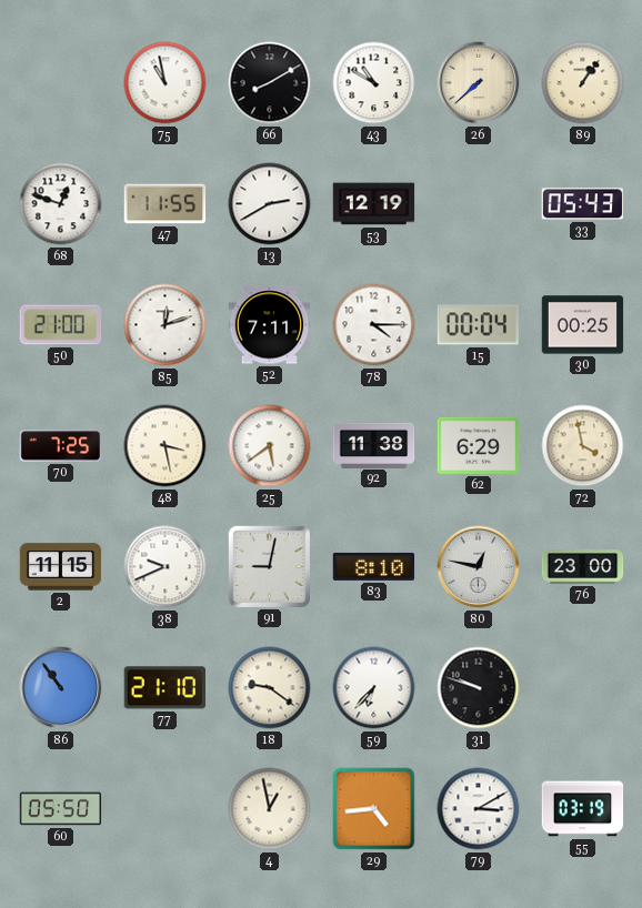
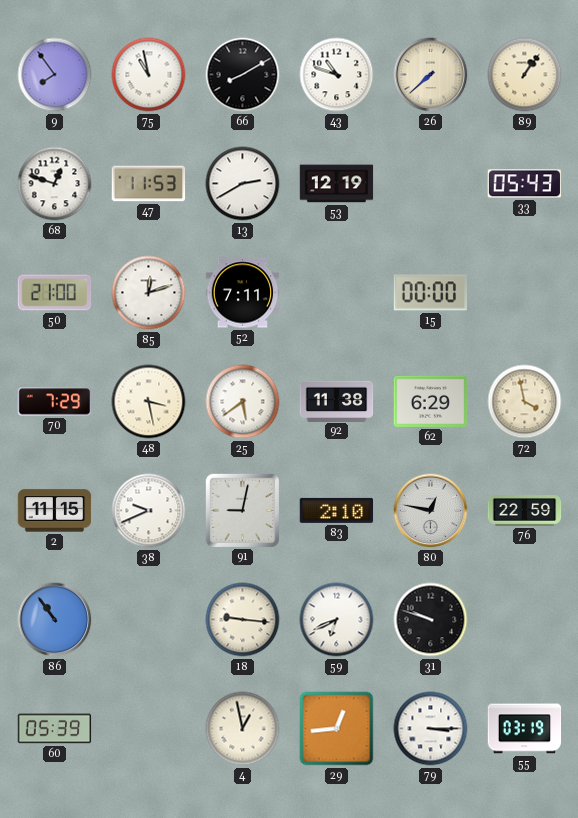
9: none -> 7:54 (55, 75)
43: 10:50 -> 10:48 (337, 75)
47: 11:55 -> 11:53 (149, 184)
78: 4:15 -> none (374, 325)
15: 00:04 -> 00:00 (430, 293)
30: 00:25 -> none (583, 325)
70: 7:25 -> 7:29 (55, 402)
83: 8:10 -> 2:10 (337, 510)
76: 23:00 -> 22:59 (525, 511)
77: 21:10 -> none (164, 688)
18: 9:21 -> 9:16 (243, 620)
59: 6:37 -> 6:41 (337, 620)
60: 05:50 -> 05:39 (55, 729)
29: 4:44 -> 12:44 (337, 729)
79: 3:10 -> 3:15 (431, 729)
